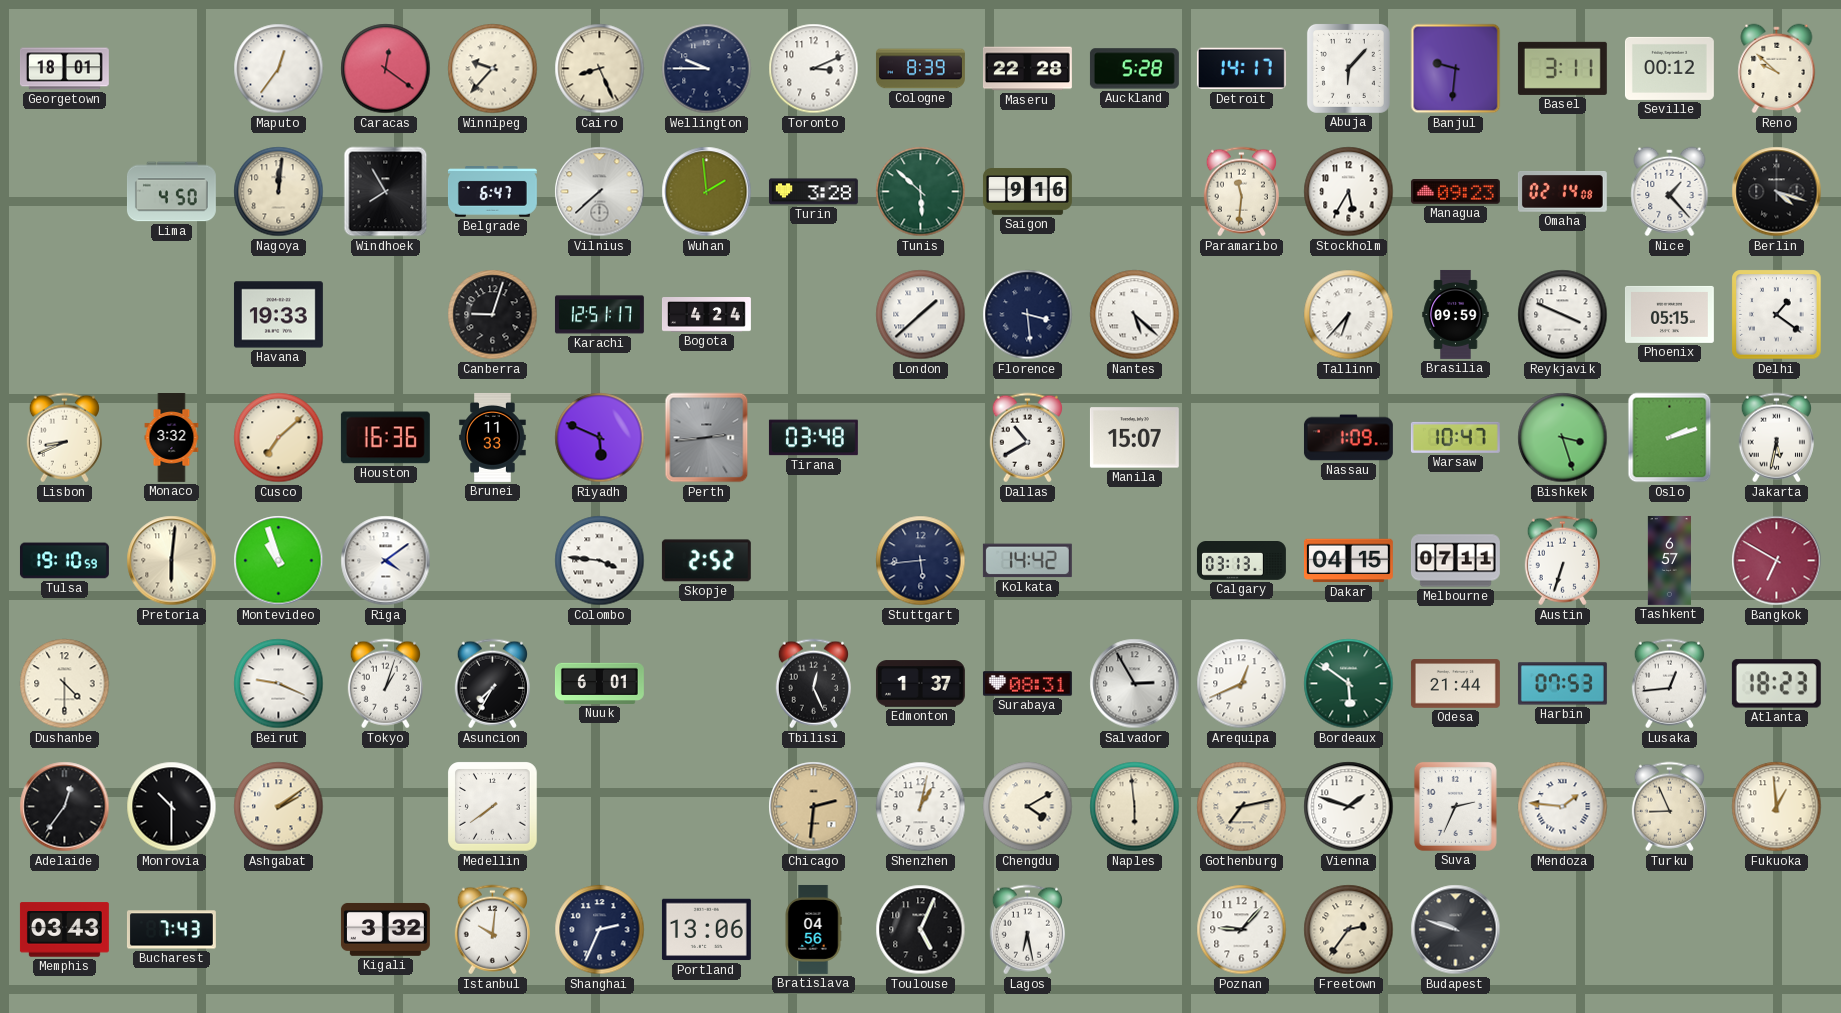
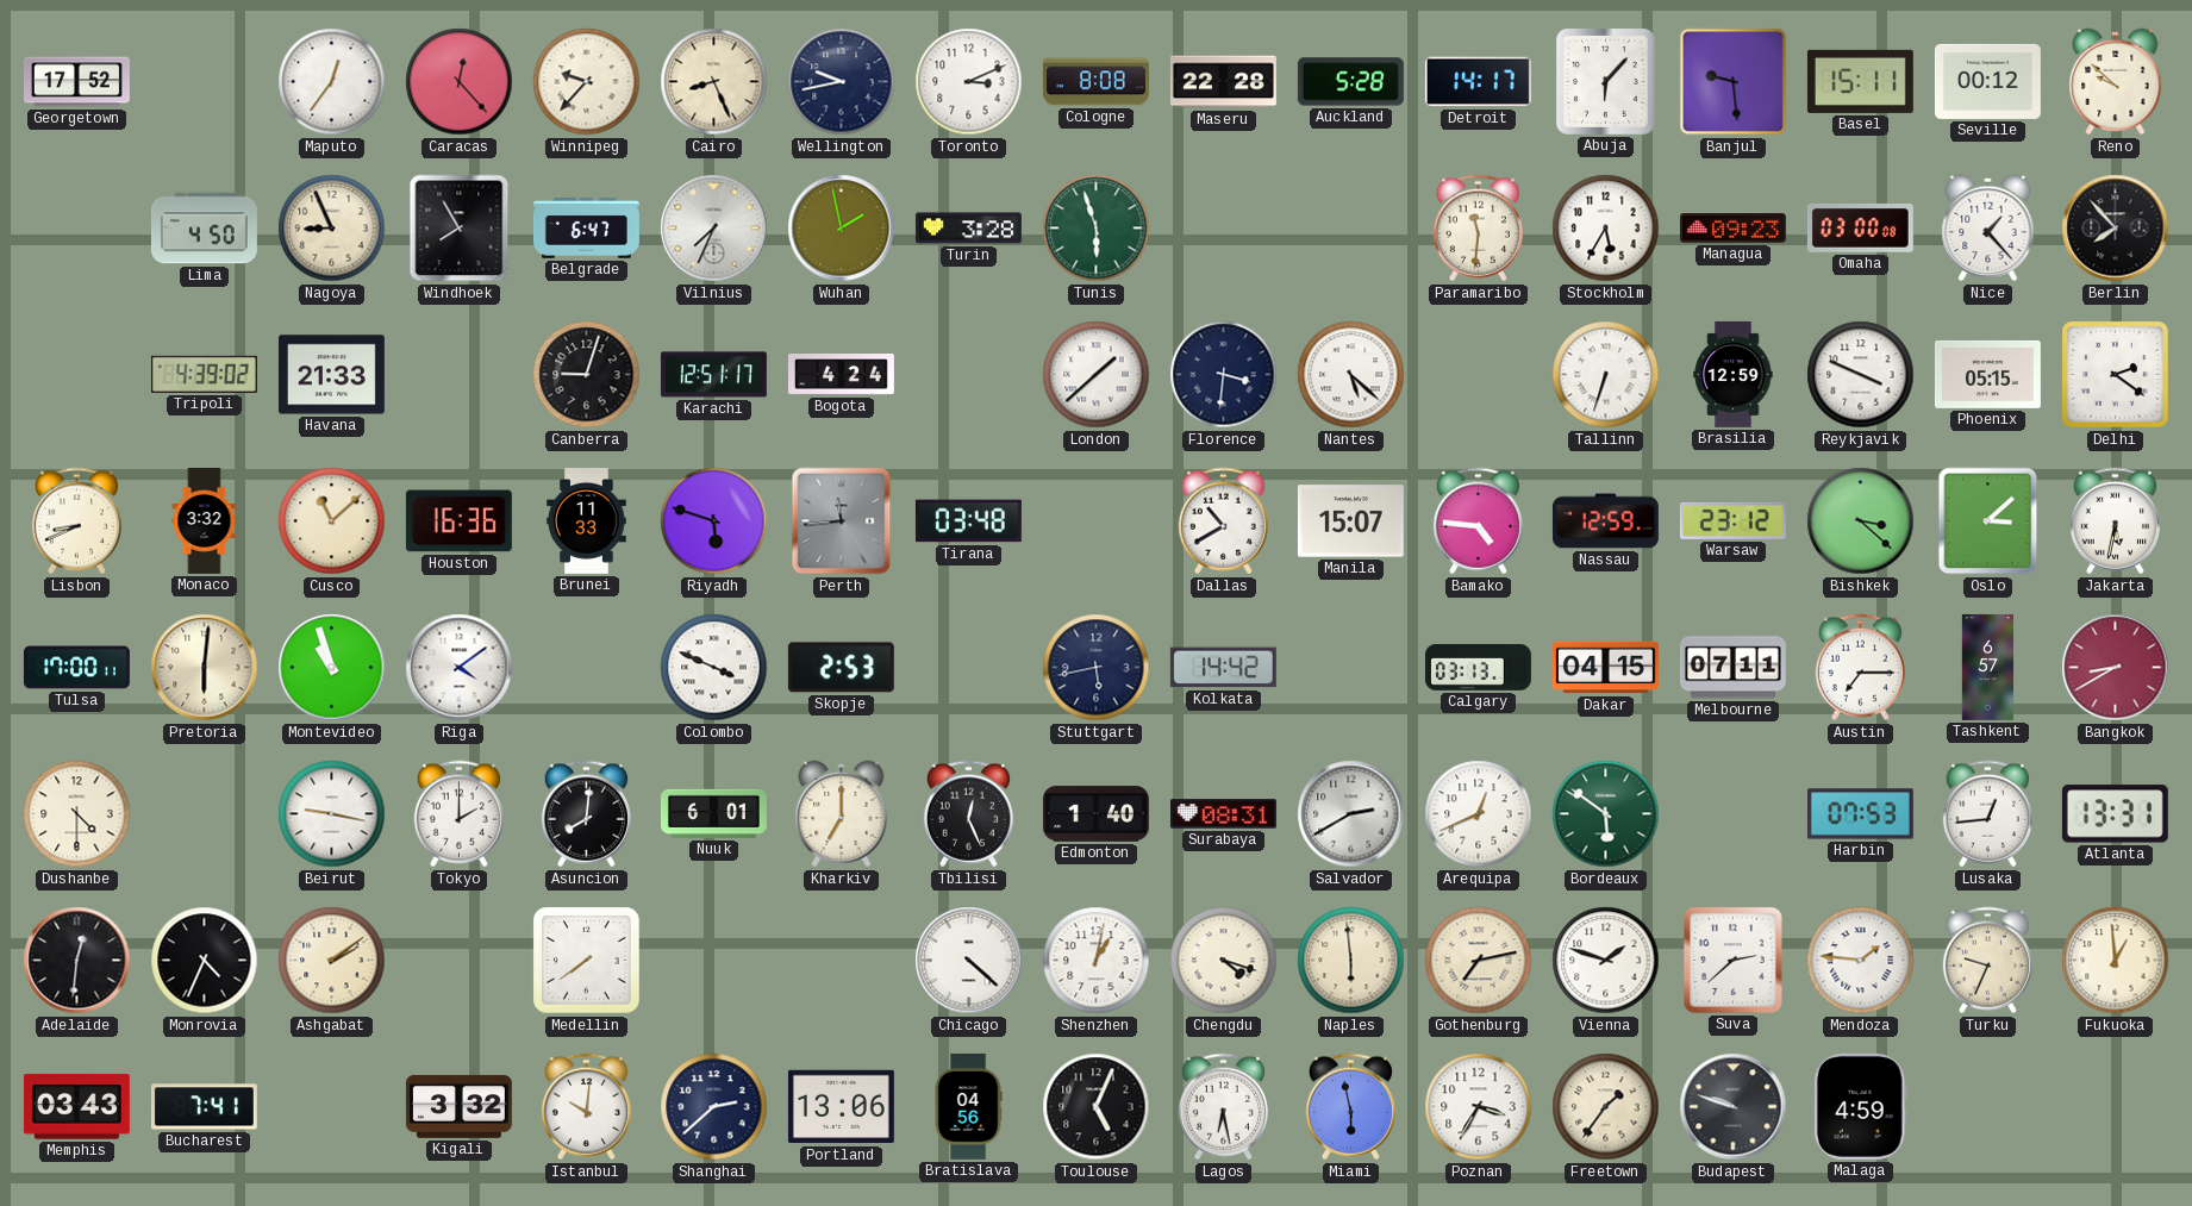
Georgetown: 18:01 -> 17:52 (76, 82)
Caracas: 12:21 -> 12:23 (460, 82)
Wellington: 9:45 -> 9:43 (842, 82)
Cologne: 8:39 -> 8:08 (1095, 82)
Banjul: 9:31 -> 9:29 (1734, 82)
Basel: 3:11 -> 15:11 (1860, 81)
Nagoya: 12:01 -> 8:56 (332, 229)
Vilnius: 7:38 -> 7:34 (714, 229)
Wuhan: 1:59 -> 1:58 (842, 229)
Tunis: 5:52 -> 5:57 (1097, 229)
Saigon: 9:16 -> none (1027, 192)
Omaha: 02:14 -> 03:00 (1860, 229)
Berlin: 4:18 -> 7:53 (2116, 229)
Tripoli: none -> 4:39 (204, 374)
Havana: 19:33 -> 21:33 (331, 375)
Florence: 3:29 -> 3:31 (1224, 375)
Tallinn: 6:37 -> 6:33 (1606, 375)
Brasilia: 09:59 -> 12:59 (1734, 374)
Delhi: 1:21 -> 2:21 (2116, 375)
Cusco: 7:08 -> 11:08 (332, 521)
Riyadh: 5:49 -> 5:48 (714, 521)
Perth: 2:44 -> 11:44 (842, 521)
Bamako: none -> 4:46 (1478, 521)
Nassau: 1:09 -> 12:59 (1605, 521)
Warsaw: 10:47 -> 23:12 (1732, 520)
Bishkek: 3:27 -> 3:22 (1861, 521)
Oslo: 2:12 -> 3:08 (1988, 521)
Tulsa: 19:10 -> 17:00 (76, 668)
Colombo: 3:46 -> 3:49 (714, 668)
Skopje: 2:52 -> 2:53 (841, 668)
Stuttgart: 5:44 -> 5:43 (1097, 668)
Austin: 6:33 -> 7:15 (1860, 668)
Bangkok: 6:50 -> 8:40 (2116, 668)
Beirut: 9:19 -> 9:17 (332, 814)
Tokyo: 1:03 -> 2:00 (458, 814)
Asuncion: 7:35 -> 8:01 (586, 814)
Kharkiv: none -> 7:00 (842, 814)
Edmonton: 1:37 -> 1:40 (1095, 814)
Salvador: 2:55 -> 2:40 (1351, 814)
Odesa: 21:44 -> none (1455, 684)
Atlanta: 18:23 -> 13:31 (2115, 814)
Adelaide: 12:36 -> 12:31 (77, 961)
Monrovia: 10:30 -> 4:34 (205, 961)
Chicago: 2:31 -> 4:22 (969, 961)
Chicago dial: champagne -> white (969, 961)
Chengdu: 4:10 -> 4:18 (1224, 961)
Suva: 2:34 -> 2:38 (1732, 960)
Turku: 8:56 -> 9:34 (1987, 961)
Bucharest: 7:43 -> 7:41 (204, 1107)
Shanghai: 2:34 -> 2:38 (714, 1107)
Miami: none -> 5:58 (1350, 1107)
Poznan: 9:07 -> 3:35 (1479, 1107)
Freetown: 2:36 -> 1:36 (1606, 1107)
Malaga: none -> 4:59 (1860, 1106)
